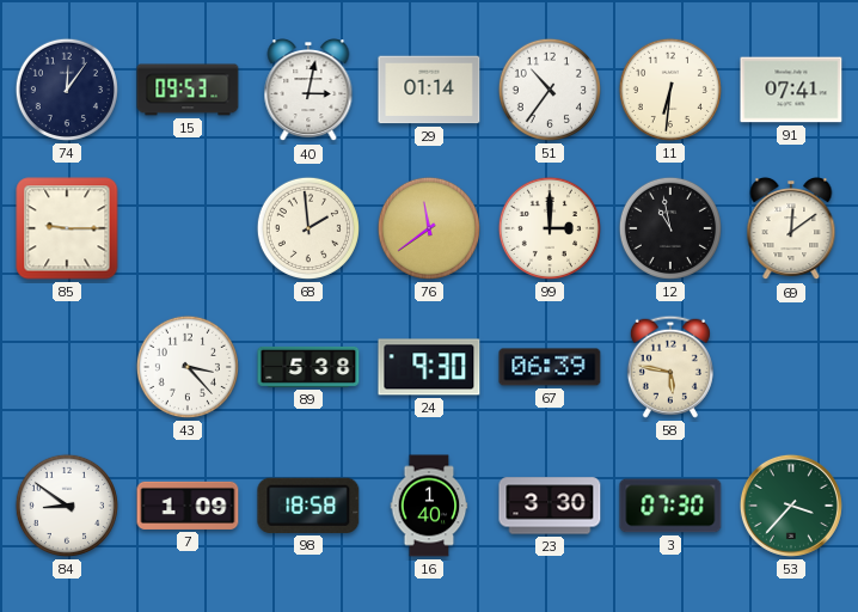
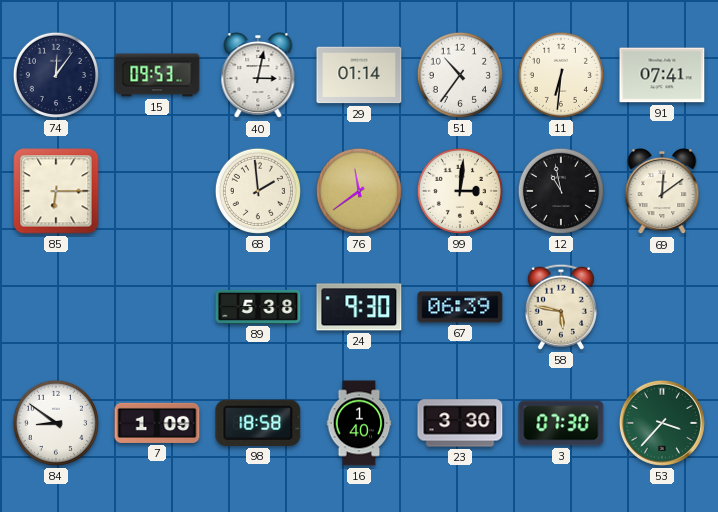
85: 9:15 -> 6:15 (56, 191)
99: 3:00 -> 3:01 (460, 191)
43: 3:23 -> none (188, 367)
